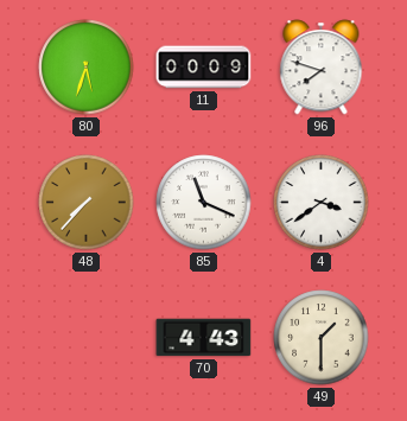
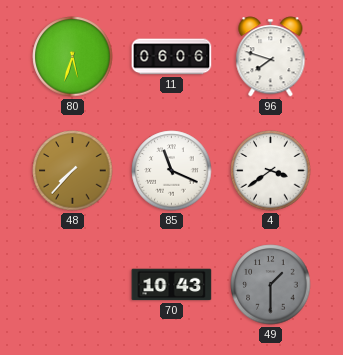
11: 00:09 -> 06:06 (172, 57)
70: 4:43 -> 10:43 (172, 285)
49 dial: cream -> grey (271, 285)
